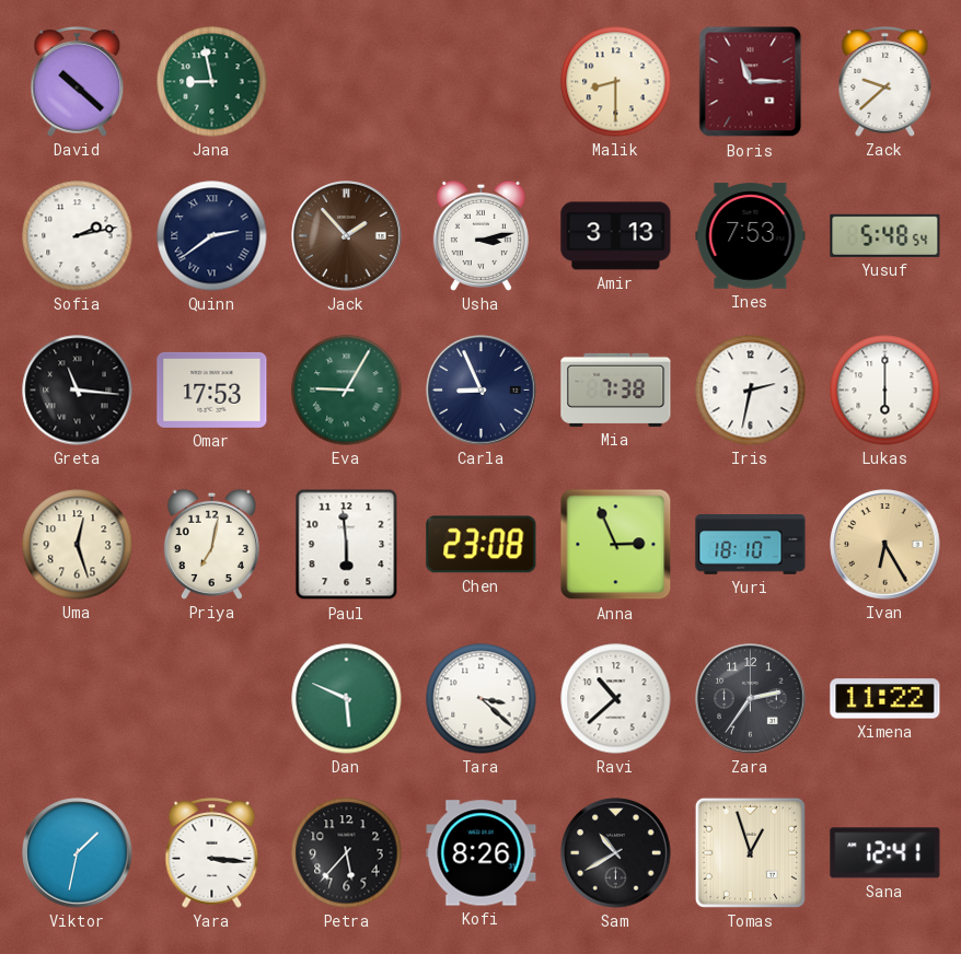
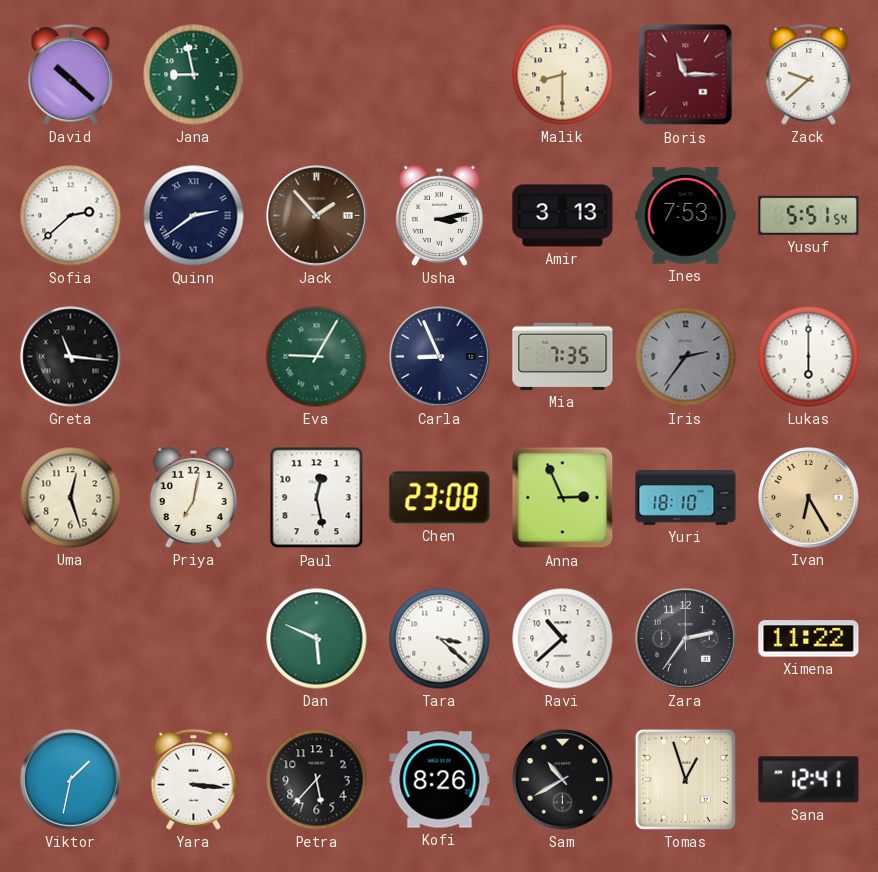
Sofia: 2:13 -> 2:38 (71, 216)
Yusuf: 5:48 -> 5:51 (809, 215)
Omar: 17:53 -> none (212, 389)
Mia: 7:38 -> 7:35 (563, 356)
Iris: 2:32 -> 2:36 (686, 357)
Iris dial: white -> grey (686, 357)
Paul: 5:59 -> 12:28 (317, 498)
